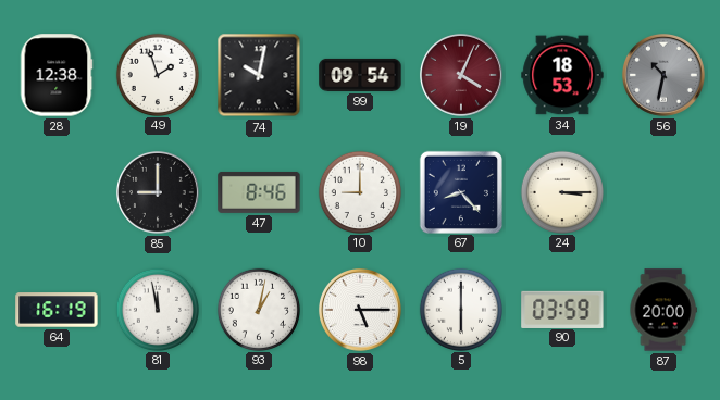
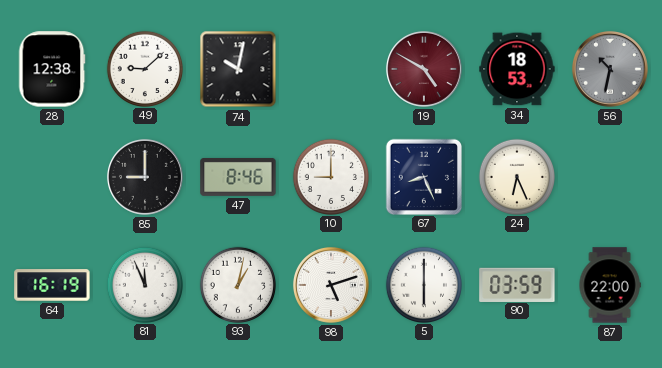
49: 1:57 -> 9:08 (144, 68)
99: 09:54 -> none (360, 75)
19: 4:04 -> 4:50 (424, 69)
67: 8:23 -> 8:26 (423, 176)
24: 3:15 -> 6:26 (516, 176)
81: 11:58 -> 11:56 (144, 284)
98: 5:15 -> 5:12 (331, 285)
87: 20:00 -> 22:00 (610, 285)
